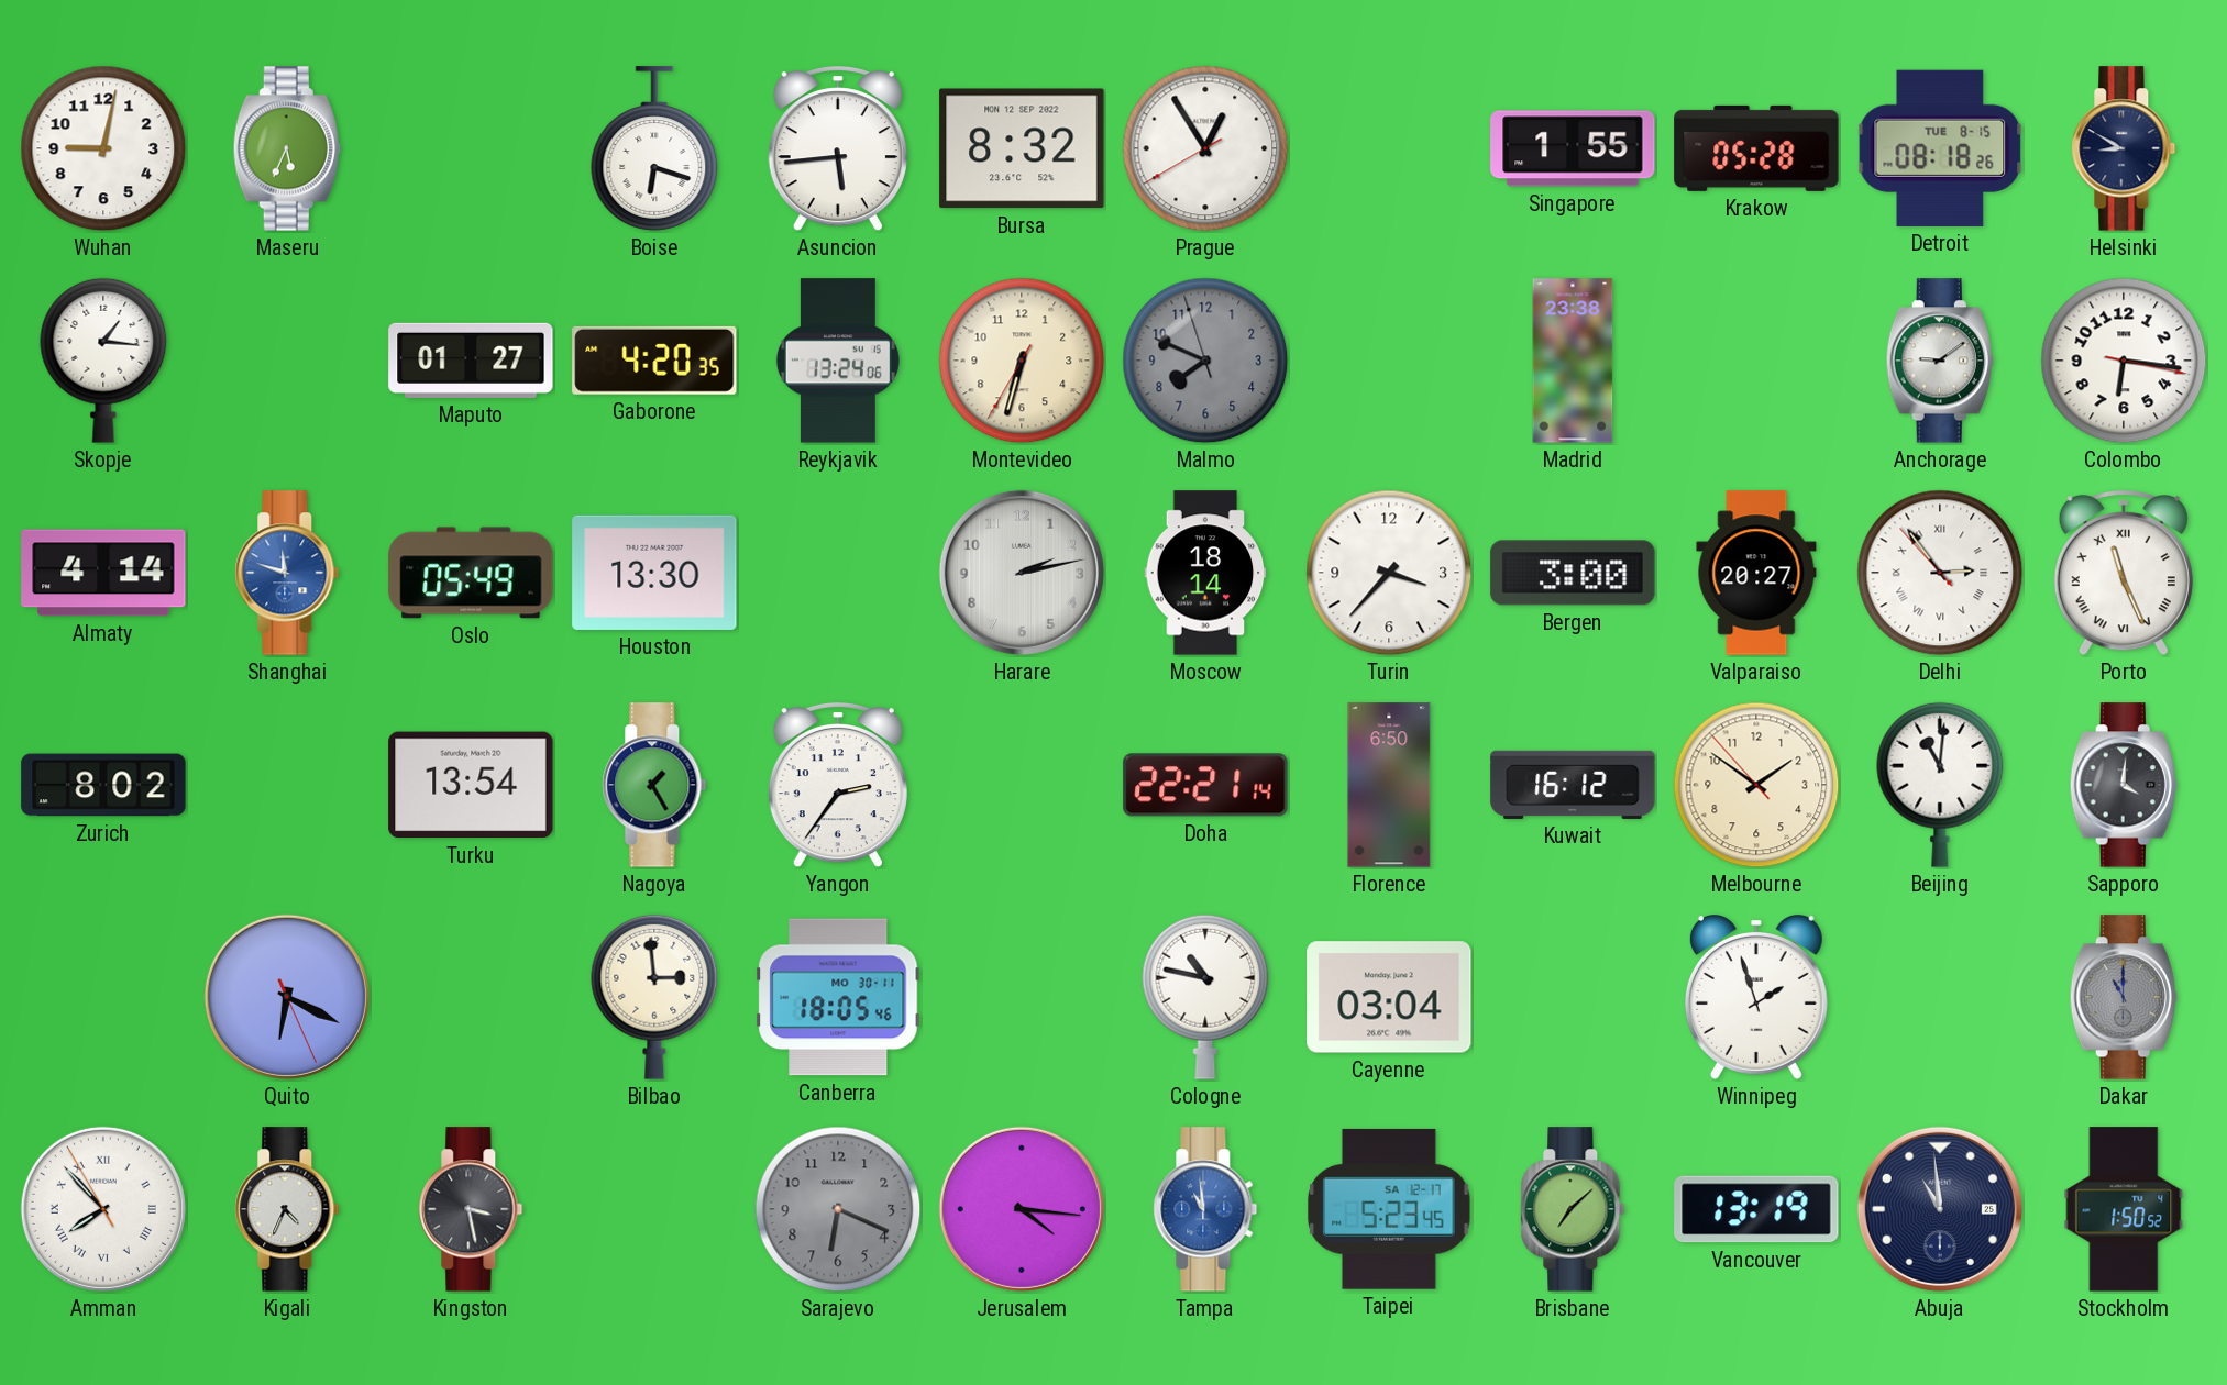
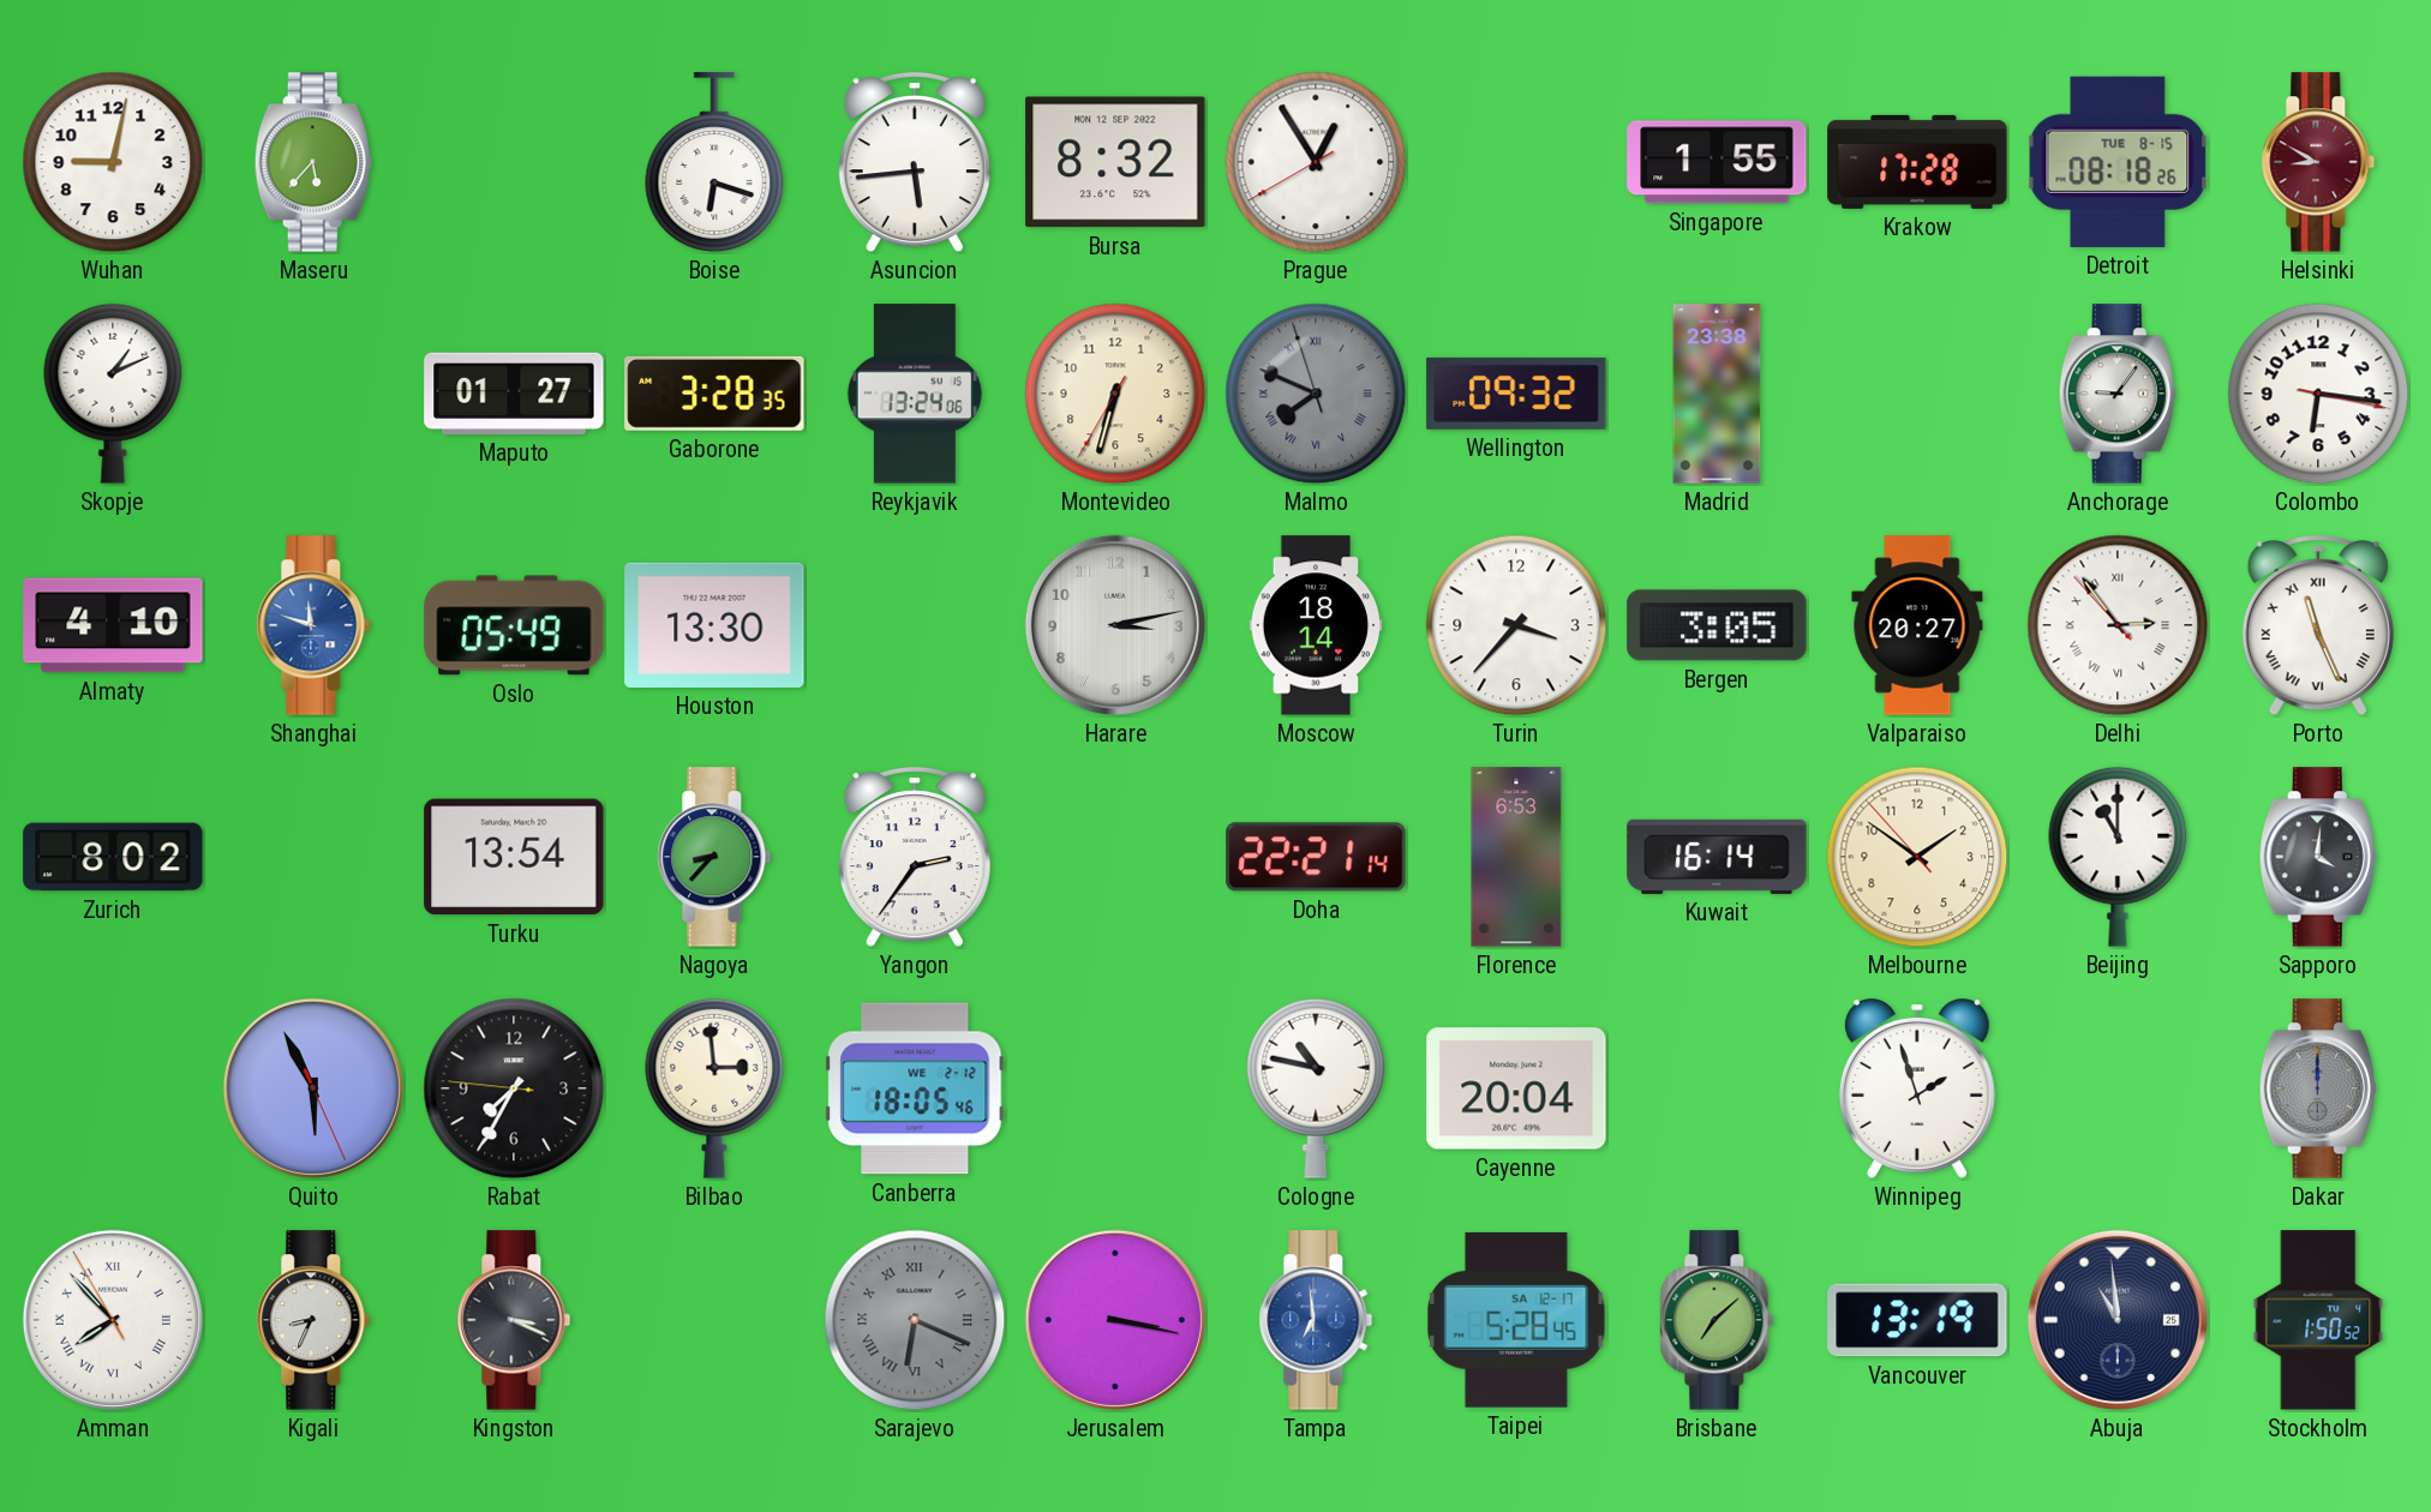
Maseru: 5:34 -> 5:37 (313, 162)
Krakow: 05:28 -> 17:28 (1917, 162)
Helsinki dial: navy -> burgundy (2318, 162)
Skopje: 1:16 -> 1:11 (113, 394)
Gaborone: 4:20 -> 3:28 (714, 394)
Malmo numerals: Arabic -> Roman (1316, 394)
Wellington: none -> 09:32 (1516, 394)
Anchorage: 9:09 -> 9:06 (2118, 394)
Almaty: 4:14 -> 4:10 (113, 625)
Harare: 2:13 -> 3:13 (1115, 625)
Bergen: 3:00 -> 3:05 (1717, 625)
Nagoya: 1:25 -> 8:37 (714, 857)
Florence: 6:50 -> 6:53 (1516, 857)
Kuwait: 16:12 -> 16:14 (1717, 857)
Beijing: 11:01 -> 11:00 (2118, 857)
Quito: 6:19 -> 5:55 (313, 1088)
Rabat: none -> 7:34 (514, 1088)
Canberra date: MO 30-11 -> WE 2-12 (915, 1088)
Cayenne: 03:04 -> 20:04 (1516, 1088)
Dakar: 11:00 -> 12:00 (2318, 1088)
Kigali: 4:34 -> 8:34 (313, 1320)
Kingston: 3:28 -> 3:19 (514, 1320)
Sarajevo numerals: Arabic -> Roman (915, 1320)
Jerusalem: 4:16 -> 3:17 (1115, 1320)
Tampa: 10:59 -> 6:59 (1316, 1320)
Taipei: 5:23 -> 5:28 (1516, 1320)
